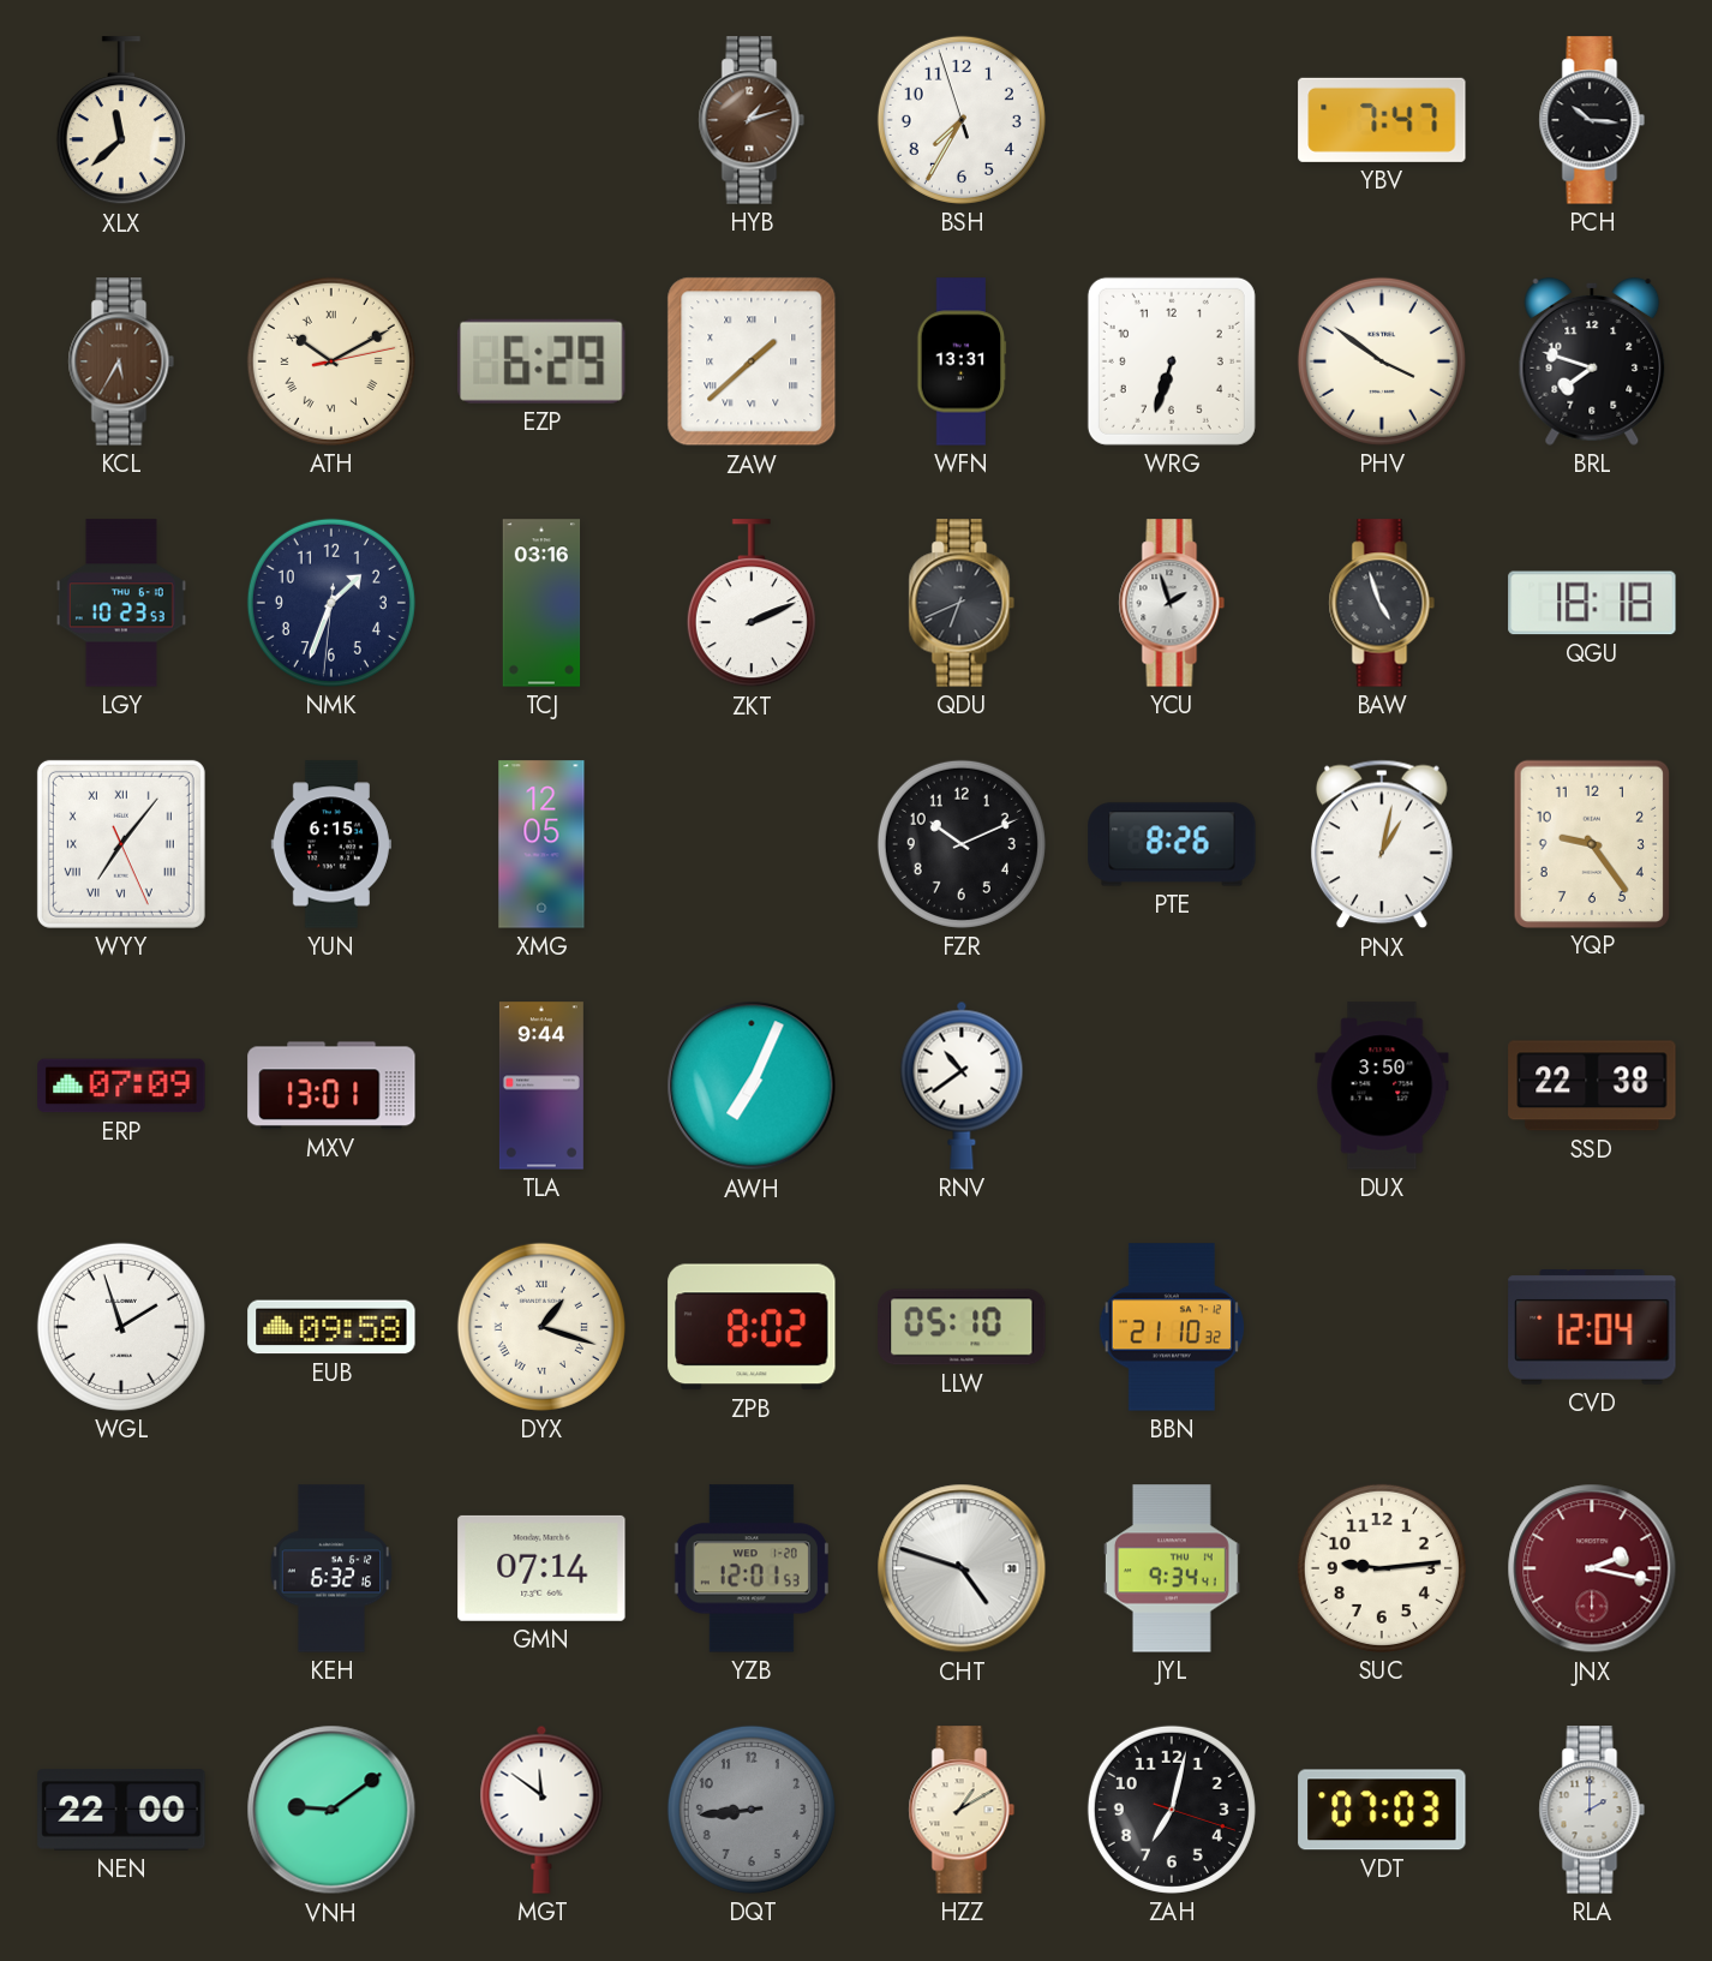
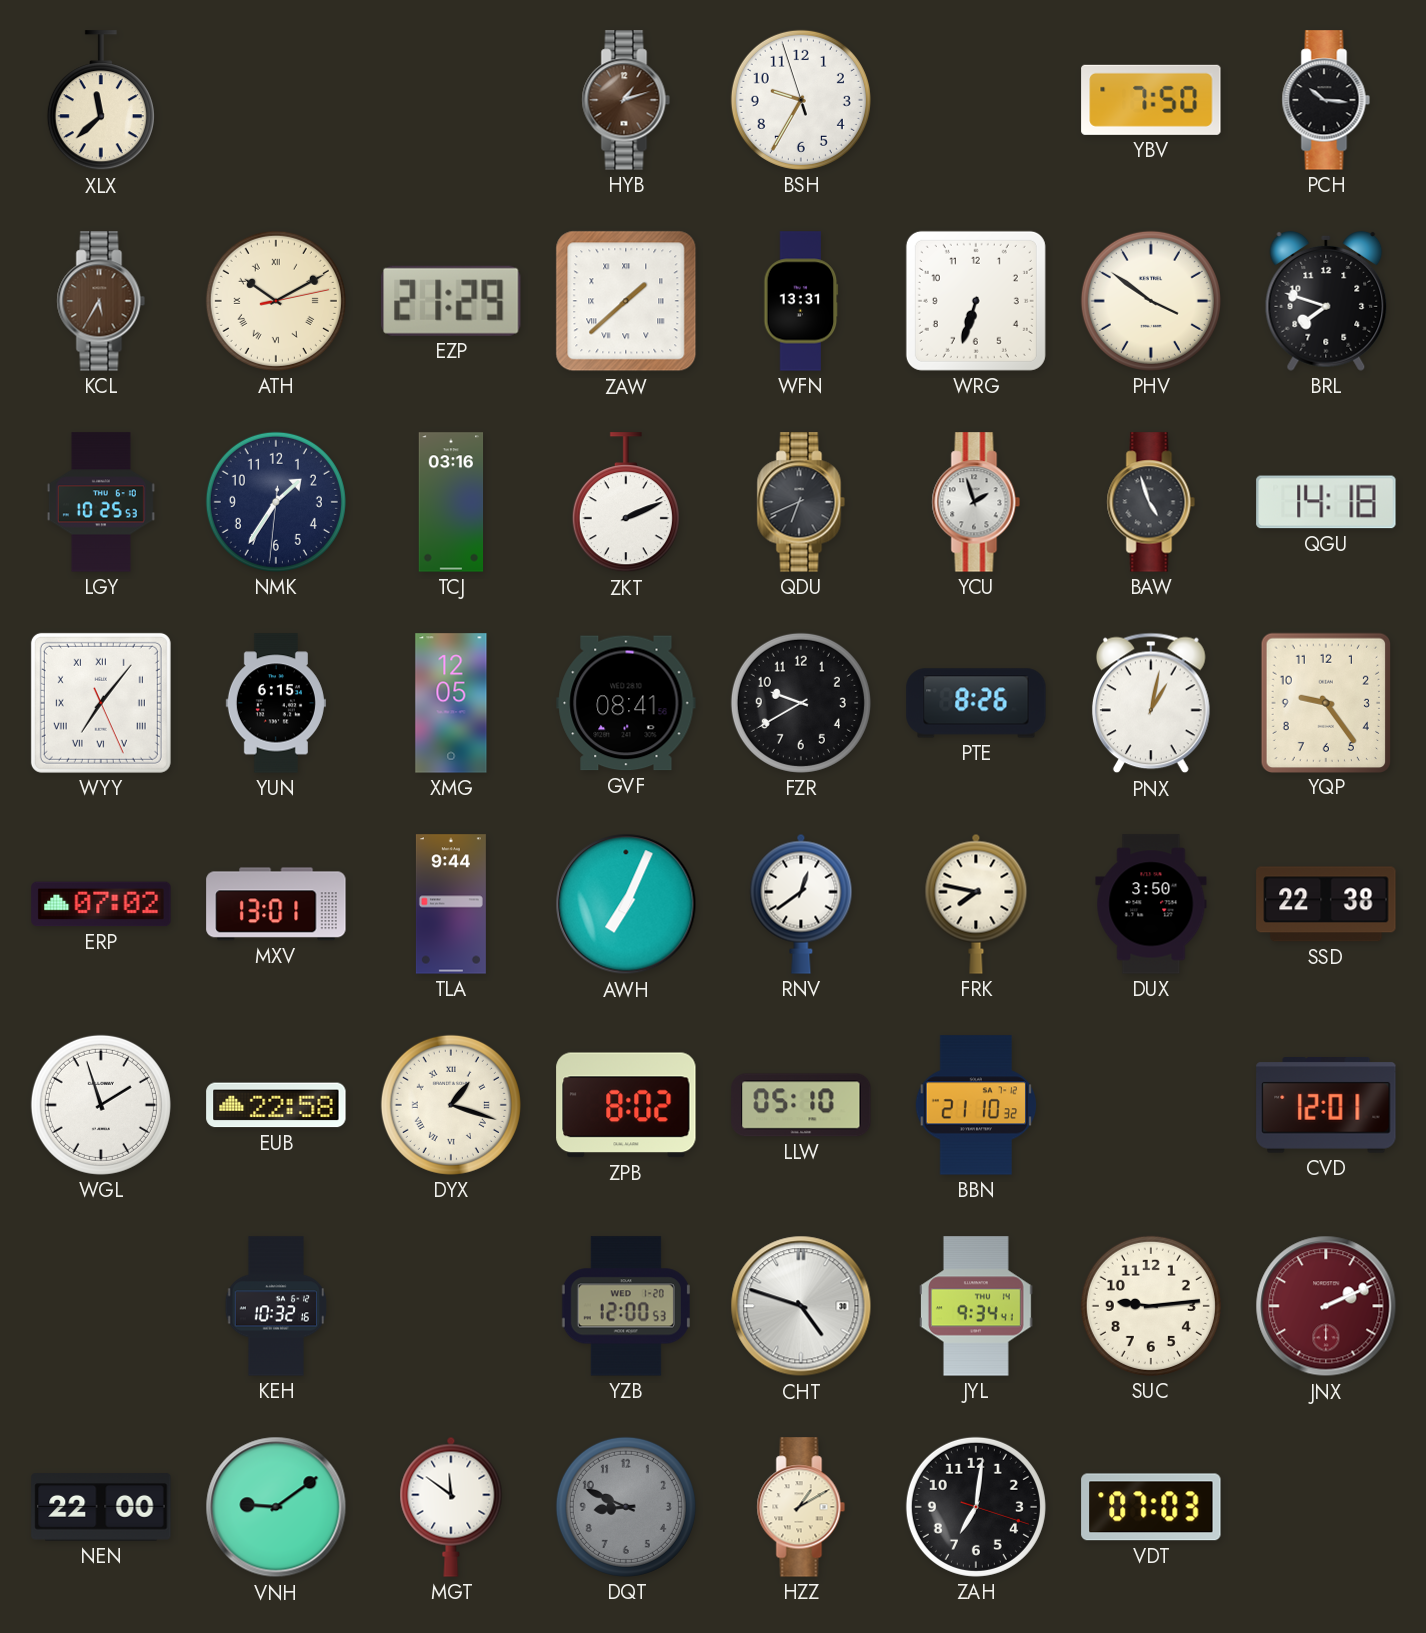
BSH: 7:34 -> 9:34 (801, 100)
YBV: 7:47 -> 7:50 (1151, 100)
EZP: 6:29 -> 21:29 (452, 301)
LGY: 10:23 -> 10:25 (101, 502)
NMK: 1:33 -> 1:35 (276, 502)
QGU: 18:18 -> 14:18 (1326, 502)
GVF: none -> 08:41 (626, 703)
FZR: 10:11 -> 9:40 (801, 703)
ERP: 07:09 -> 07:02 (101, 904)
RNV: 10:39 -> 12:39 (801, 904)
FRK: none -> 7:47 (976, 904)
EUB: 09:58 -> 22:58 (276, 1105)
CVD: 12:04 -> 12:01 (1326, 1106)
KEH: 6:32 -> 10:32 (276, 1306)
GMN: 07:14 -> none (541, 1568)
YZB: 12:01 -> 12:00 (626, 1306)
JNX: 2:17 -> 2:11 (1326, 1306)
DQT: 8:44 -> 8:49 (626, 1507)
ZAH: 7:02 -> 7:01 (976, 1507)
RLA: 2:00 -> none (1592, 1810)
